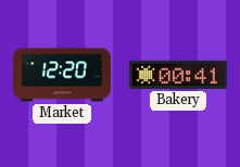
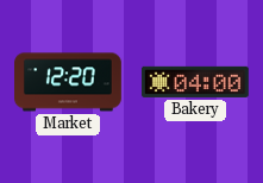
Bakery: 00:41 -> 04:00 (195, 82)
